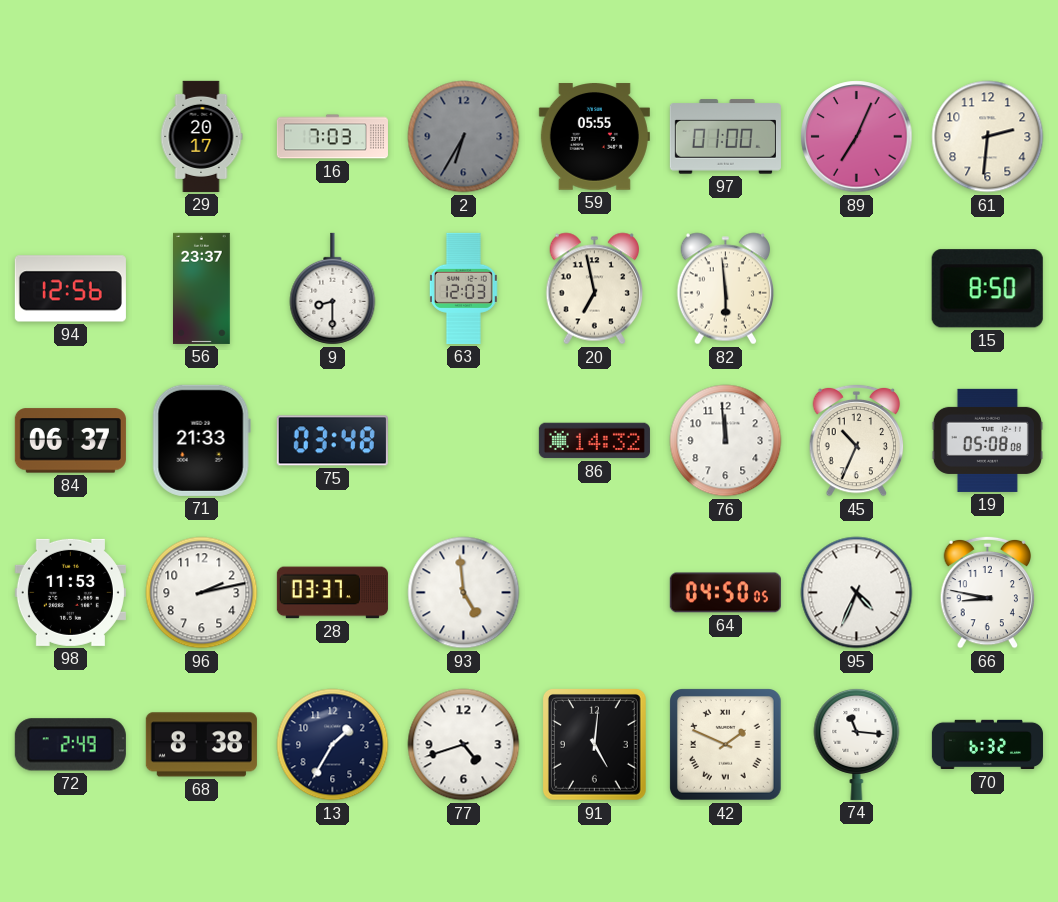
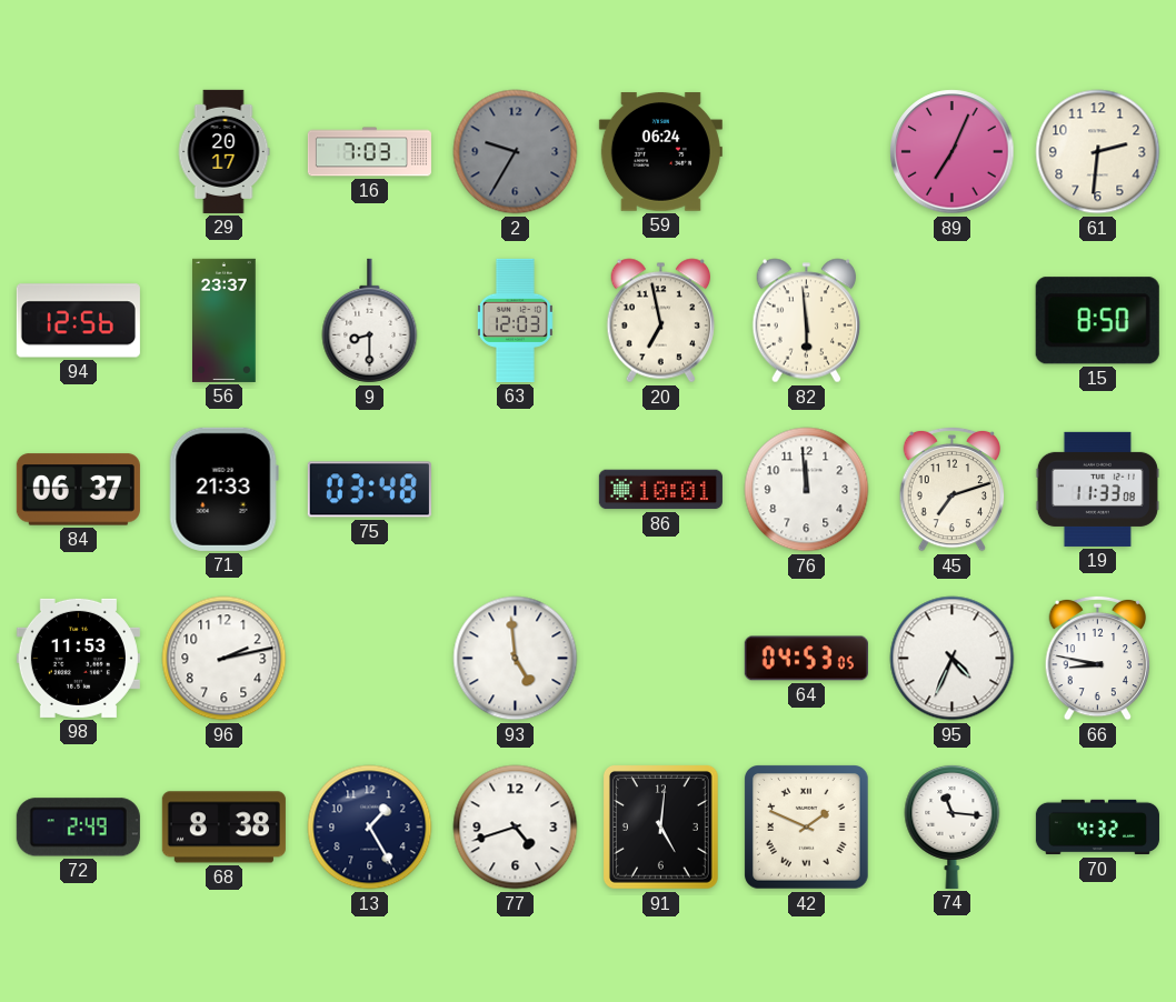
2: 6:35 -> 9:35 (516, 152)
59: 05:55 -> 06:24 (660, 152)
97: 01:00 -> none (725, 137)
86: 14:32 -> 10:01 (660, 490)
45: 10:34 -> 7:12 (953, 489)
19: 05:08 -> 11:33 (1097, 489)
28: 03:37 -> none (332, 593)
64: 04:50 -> 04:53 (806, 659)
13: 1:35 -> 1:25 (370, 828)
70: 6:32 -> 4:32 (1097, 828)
